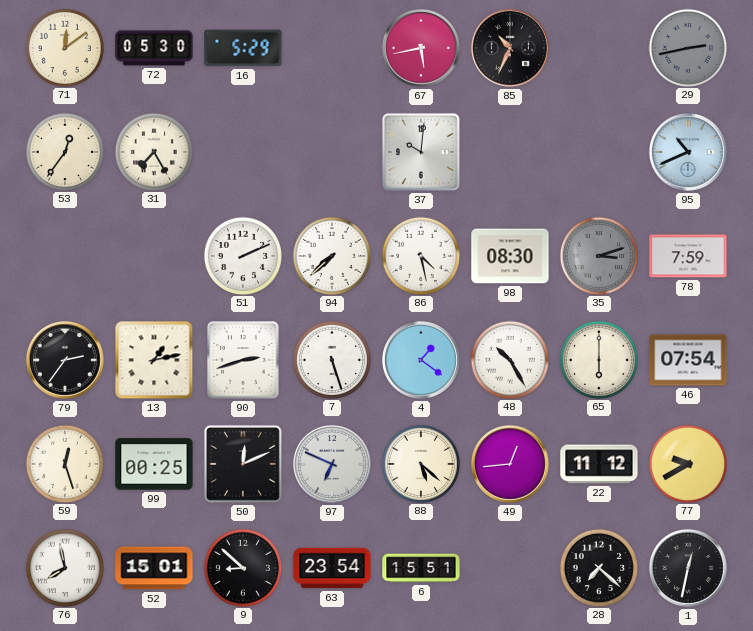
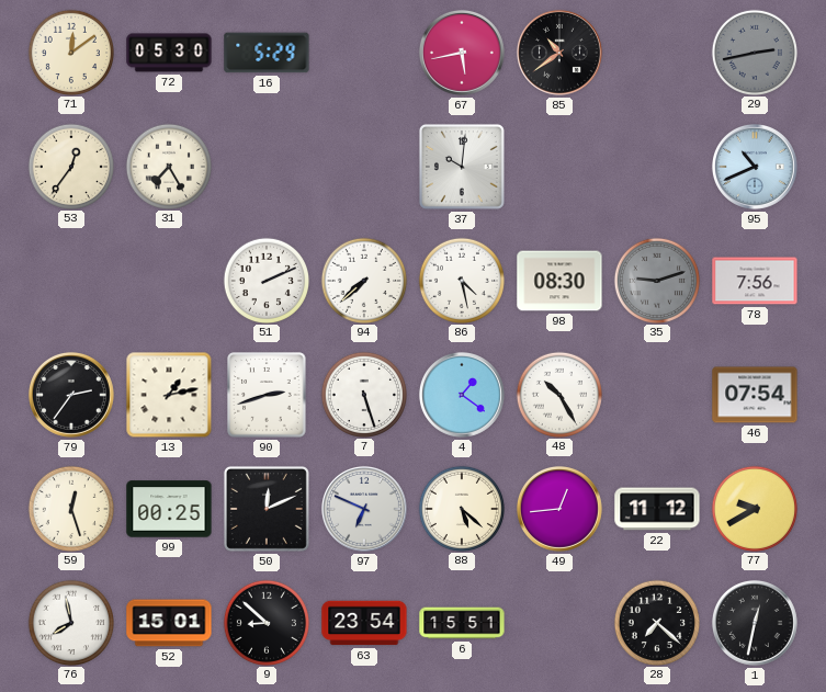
85: 10:34 -> 10:39 (559, 53)
35: 3:12 -> 9:12 (656, 280)
78: 7:59 -> 7:56 (755, 281)
65: 6:00 -> none (598, 359)
